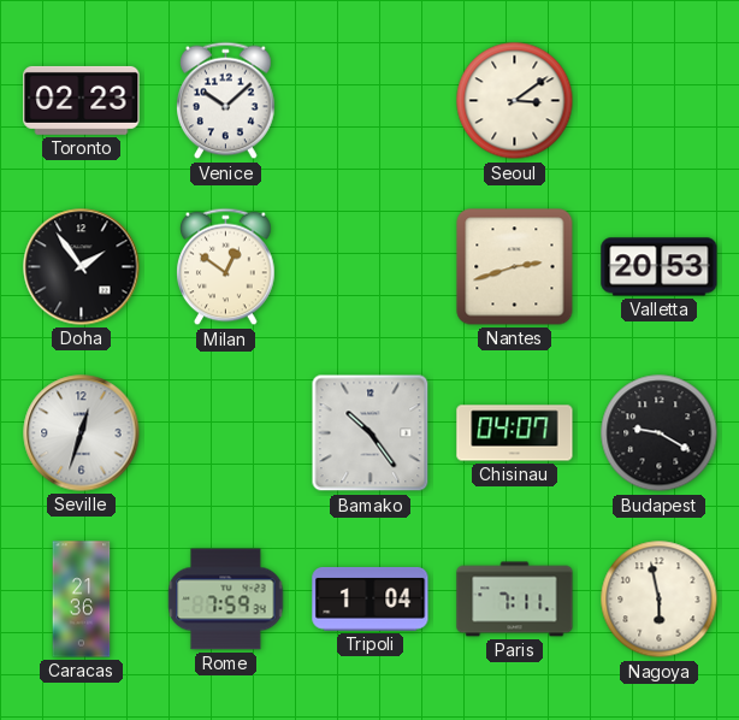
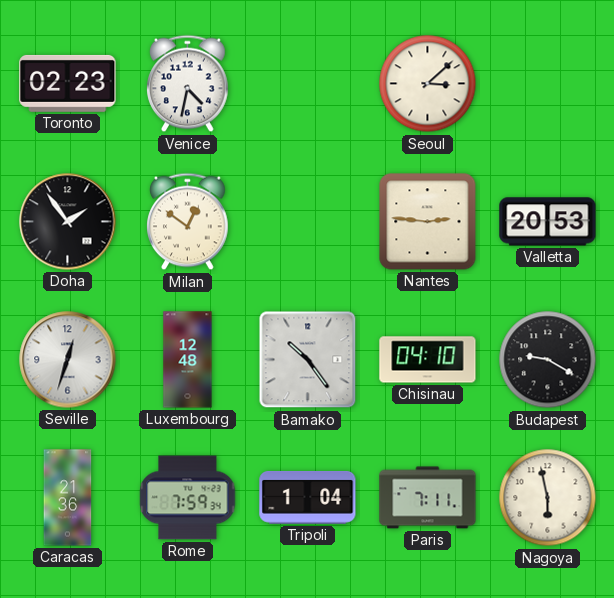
Venice: 10:08 -> 4:32 (188, 84)
Seoul: 3:09 -> 3:08 (428, 84)
Nantes: 2:42 -> 2:46 (428, 222)
Luxembourg: none -> 12:48 (188, 360)
Chisinau: 04:07 -> 04:10 (428, 360)
